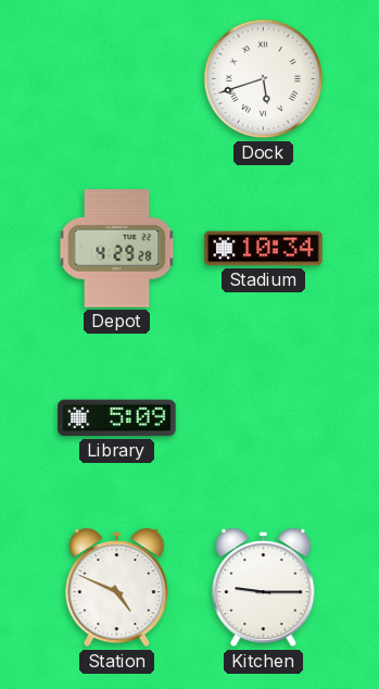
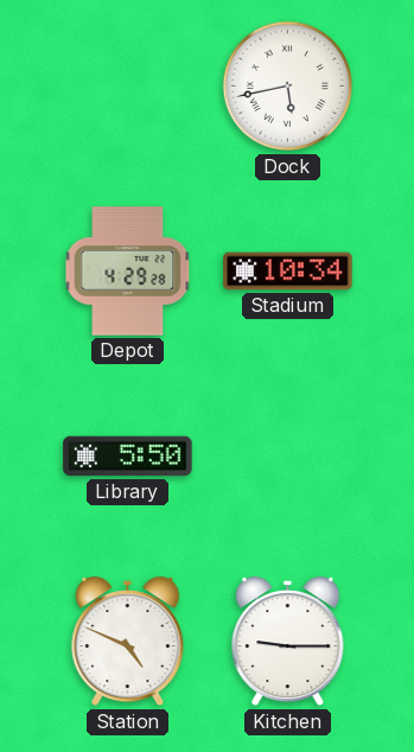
Dock: 5:42 -> 5:43 (288, 87)
Library: 5:09 -> 5:50 (128, 457)
